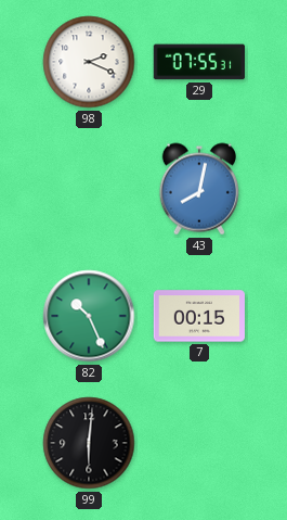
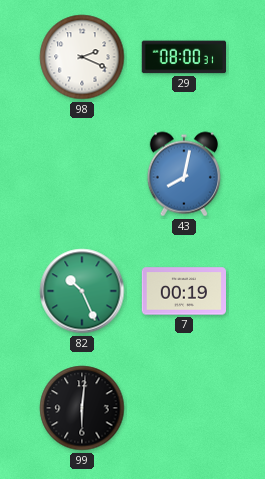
29: 07:55 -> 08:00 (183, 57)
7: 00:15 -> 00:19 (183, 291)
